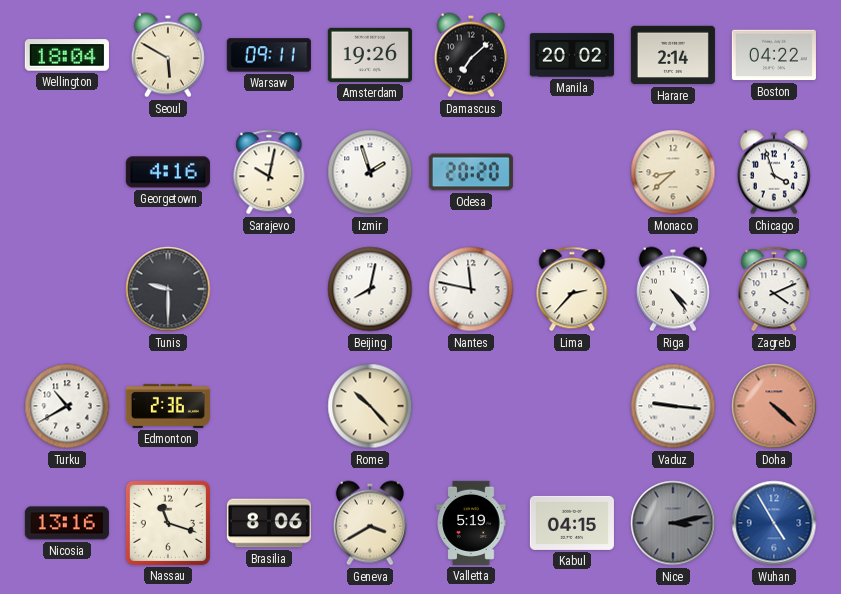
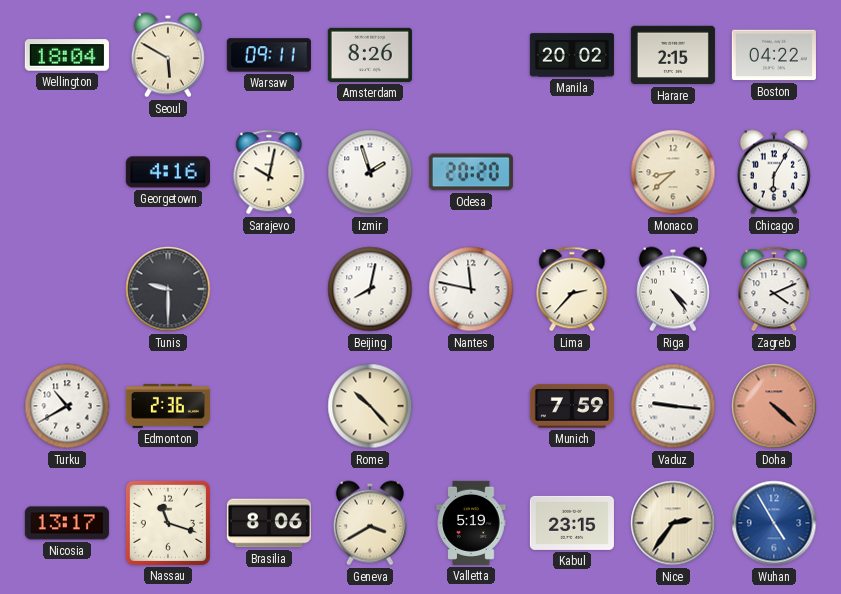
Amsterdam: 19:26 -> 8:26 (370, 55)
Damascus: 7:08 -> none (471, 55)
Harare: 2:14 -> 2:15 (673, 55)
Chicago: 3:57 -> 6:05 (774, 172)
Munich: none -> 7:59 (572, 406)
Nicosia: 13:16 -> 13:17 (67, 523)
Kabul: 04:15 -> 23:15 (572, 523)
Nice: 3:13 -> 2:36 (673, 523)
Nice dial: grey -> cream (673, 523)
